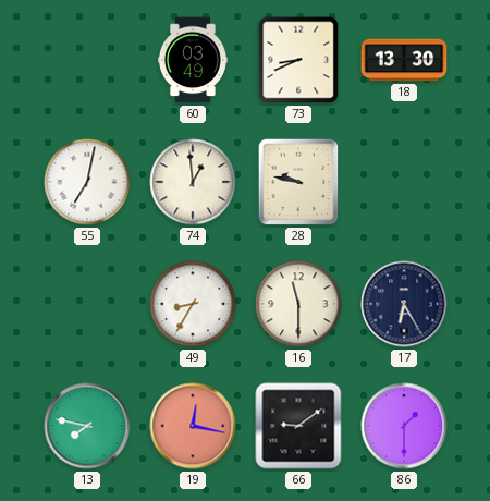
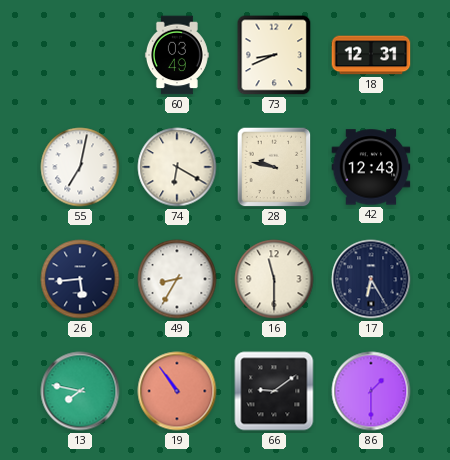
18: 13:30 -> 12:31 (371, 55)
74: 12:59 -> 6:20 (177, 167)
42: none -> 12:43 (371, 167)
26: none -> 5:44 (80, 279)
19: 12:17 -> 10:54 (177, 391)
